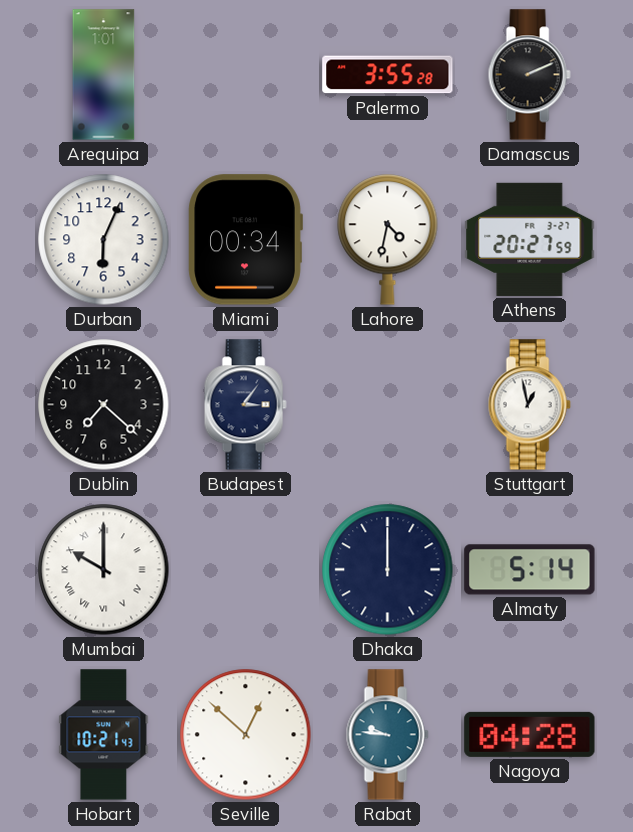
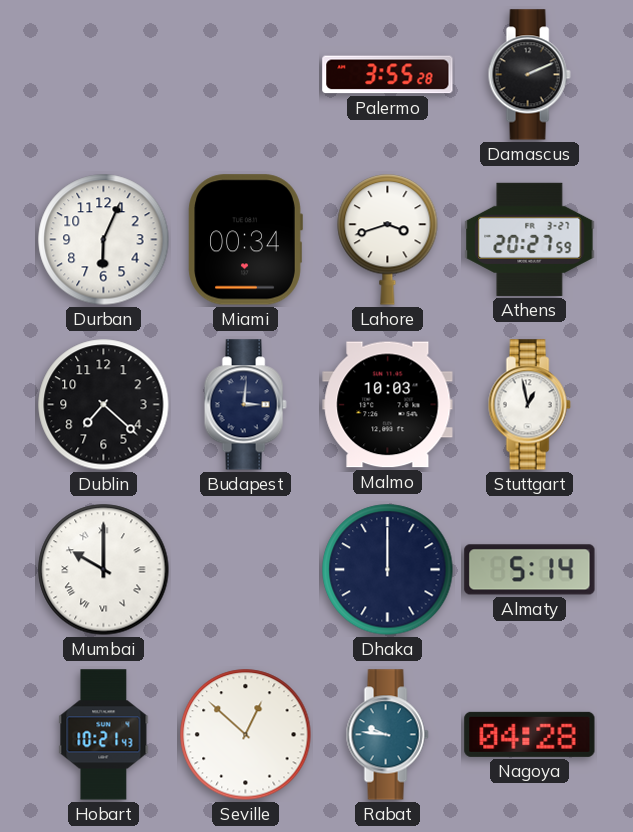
Arequipa: 1:01 -> none (104, 75)
Lahore: 4:32 -> 3:42 (388, 240)
Budapest: 3:06 -> 3:01 (245, 405)
Malmo: none -> 10:03 (388, 405)
